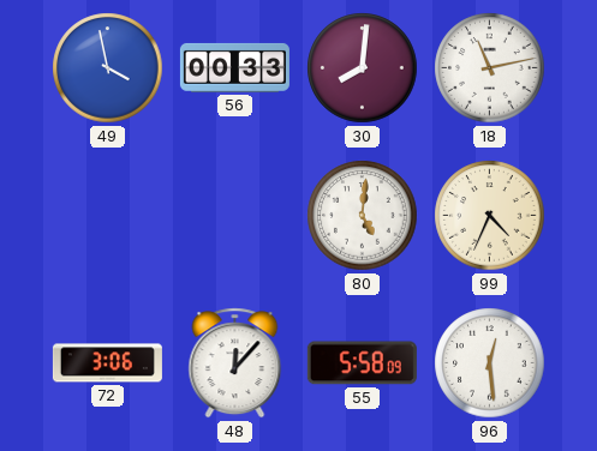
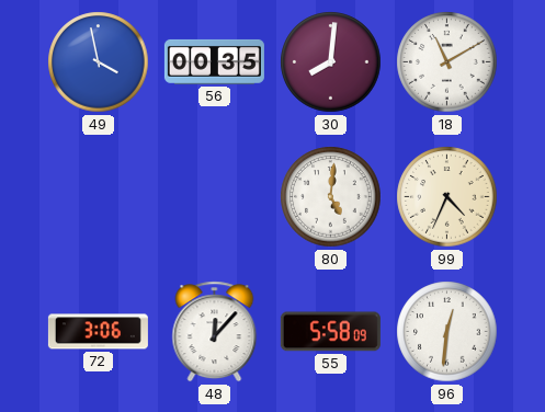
56: 00:33 -> 00:35 (214, 61)
18: 11:13 -> 11:10 (447, 62)
96: 12:29 -> 12:31 (447, 332)
